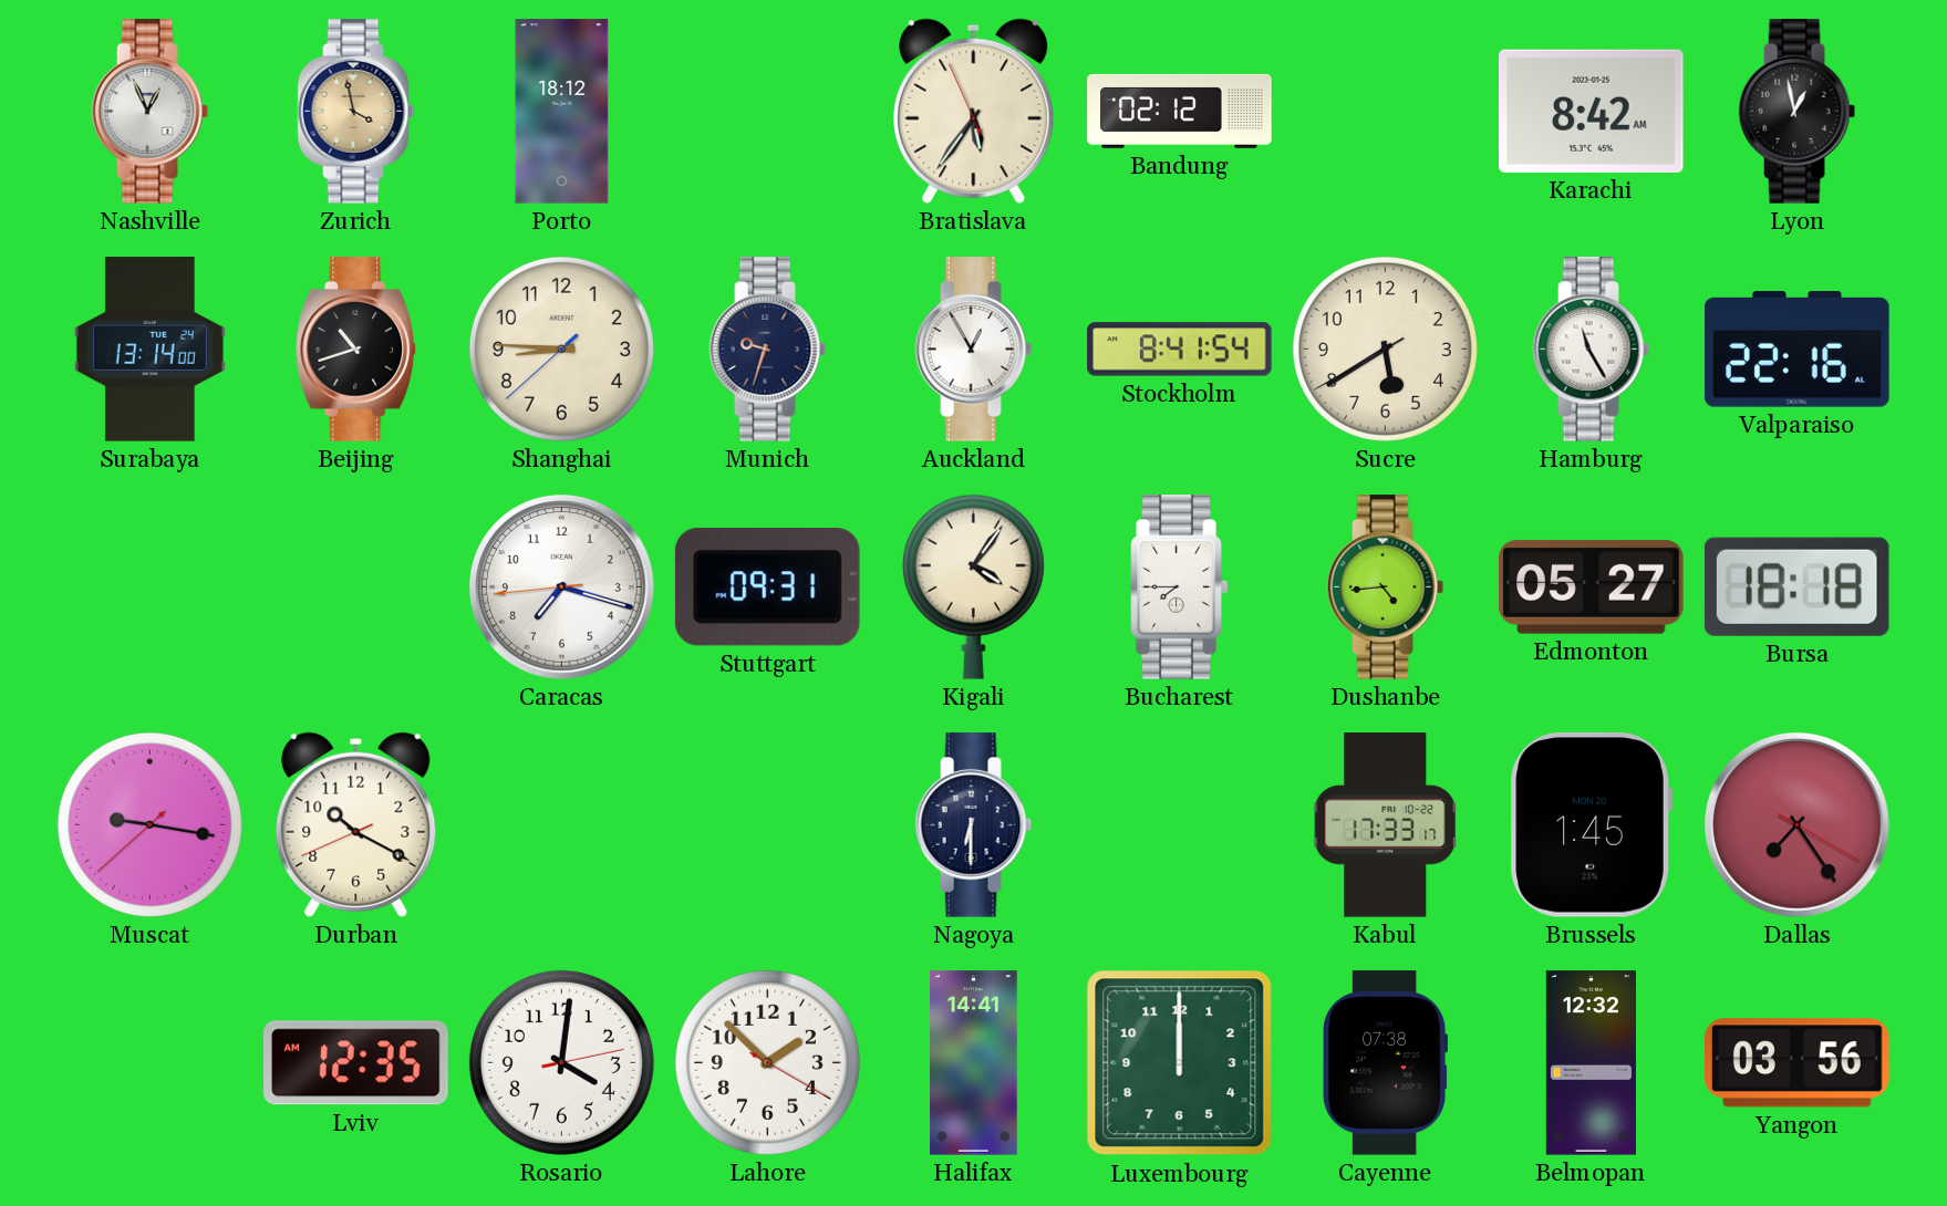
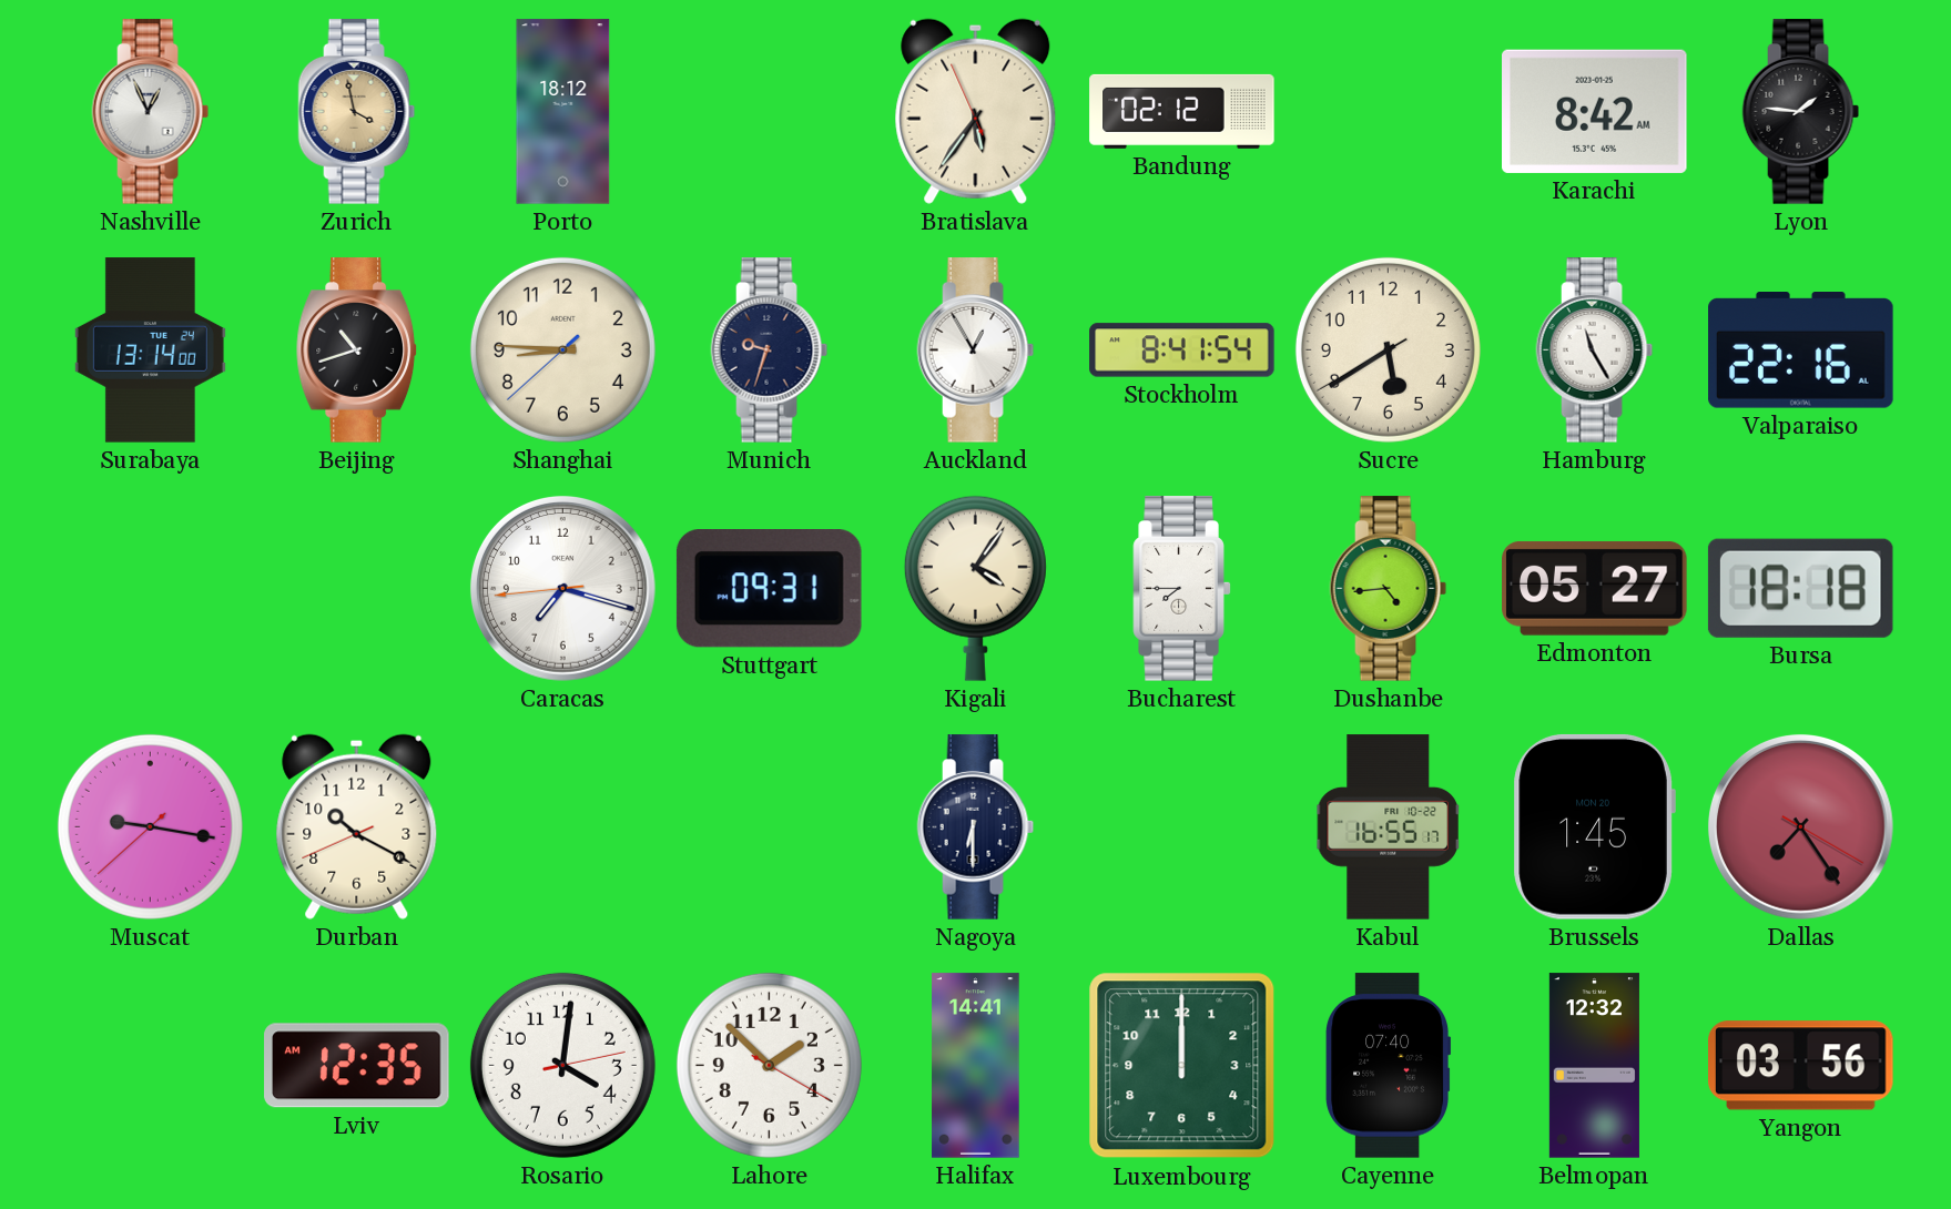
Lyon: 12:58 -> 1:46 (1801, 112)
Kabul: 17:33 -> 16:55 (1389, 827)
Cayenne: 07:38 -> 07:40 (1389, 1066)
